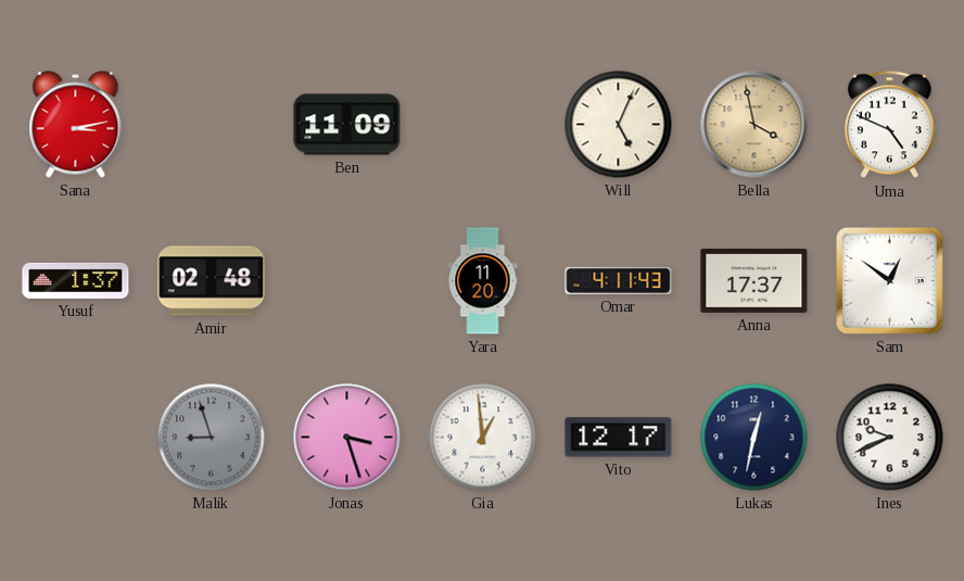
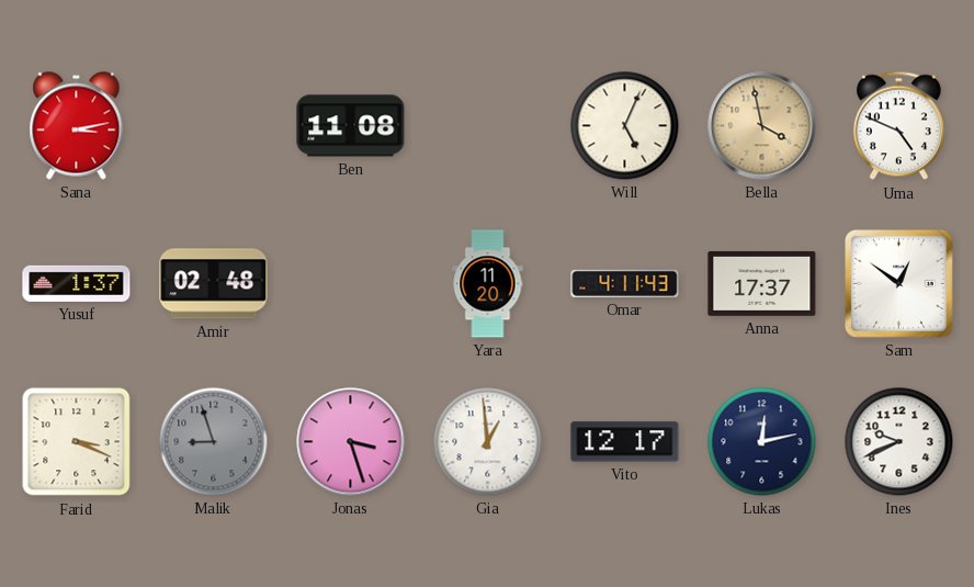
Ben: 11:09 -> 11:08 (351, 126)
Farid: none -> 3:19 (77, 442)
Lukas: 12:32 -> 12:13 (762, 442)
